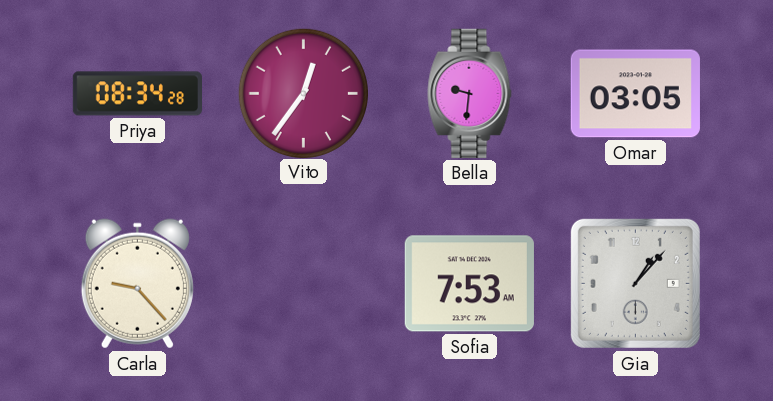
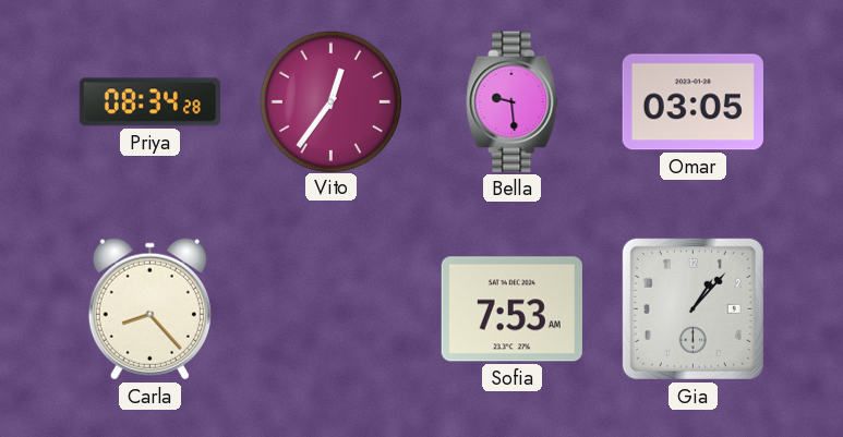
Bella: 9:31 -> 9:29 (513, 101)
Carla: 9:23 -> 8:23 (149, 309)
